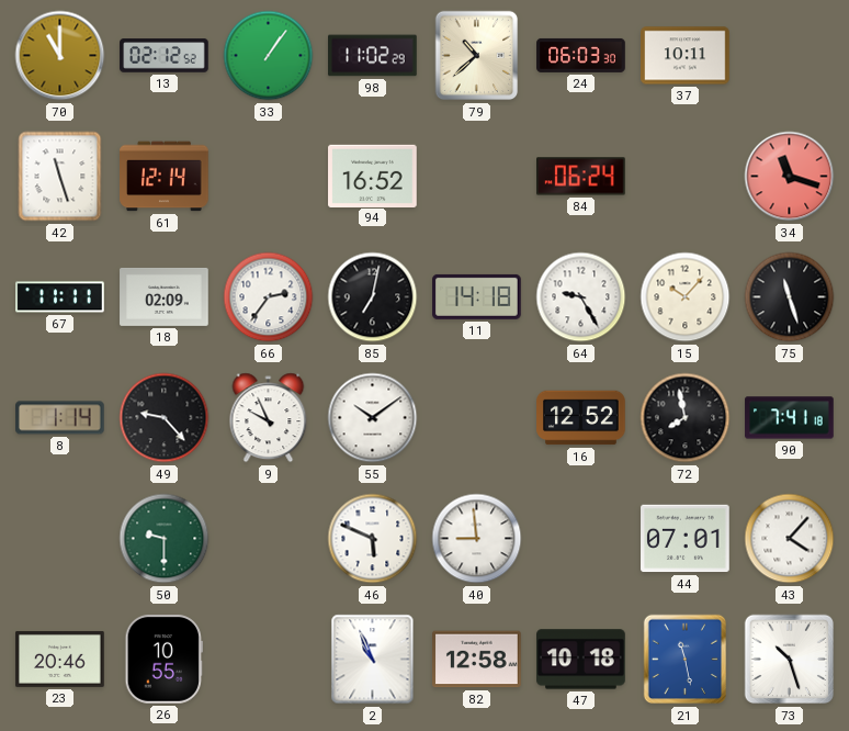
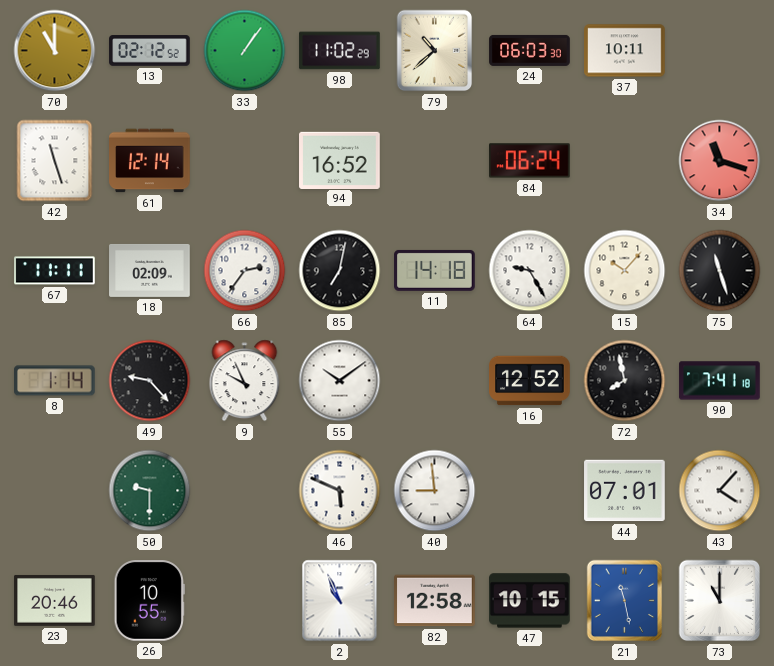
47: 10:18 -> 10:15 (530, 601)
73: 10:27 -> 11:00 (720, 601)
